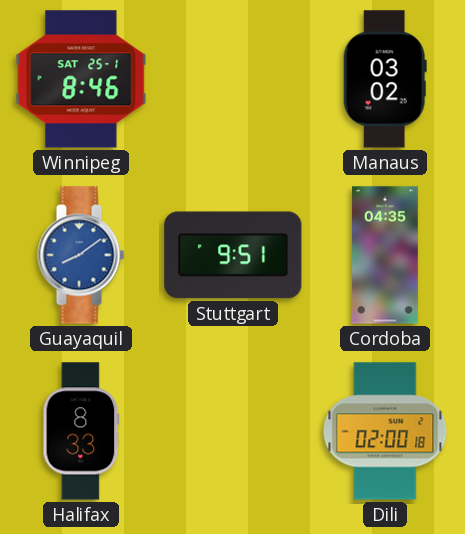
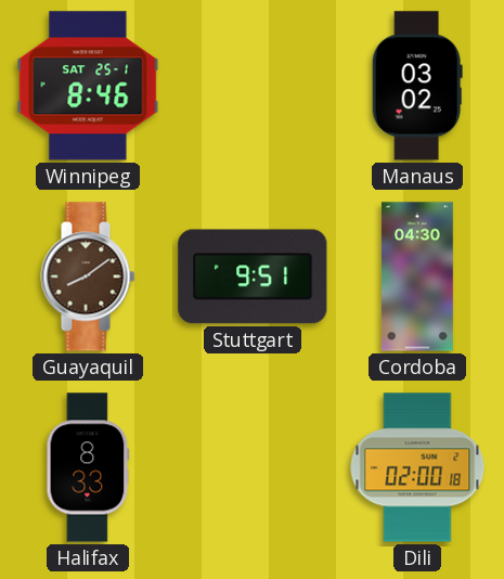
Guayaquil dial: blue -> brown (88, 276)
Cordoba: 04:35 -> 04:30 (417, 276)
